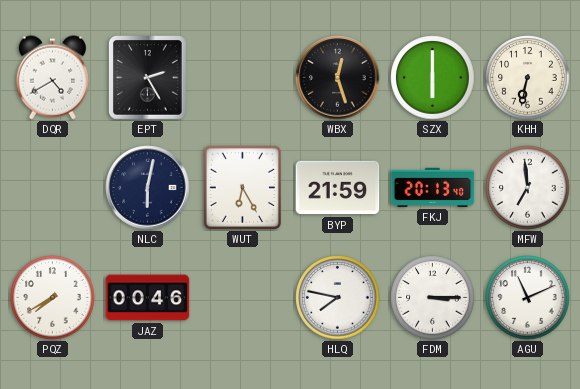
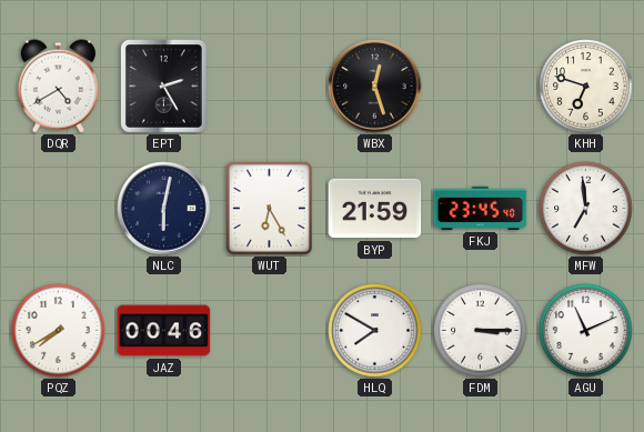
SZX: 6:00 -> none (433, 78)
KHH: 6:32 -> 6:48 (586, 87)
FKJ: 20:13 -> 23:45 (481, 208)
HLQ: 7:47 -> 7:50 (375, 331)
